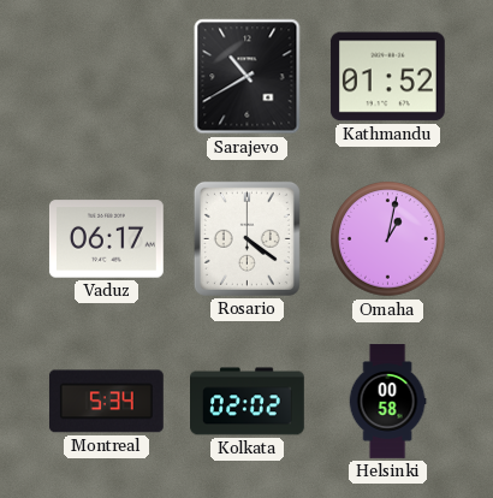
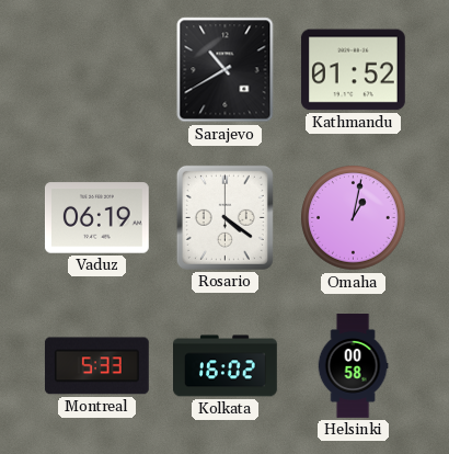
Vaduz: 06:17 -> 06:19 (96, 218)
Montreal: 5:34 -> 5:33 (96, 366)
Kolkata: 02:02 -> 16:02 (226, 366)
